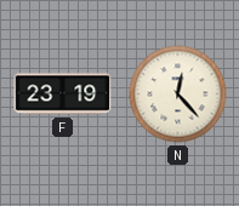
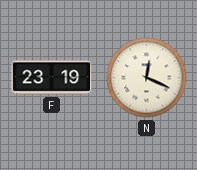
N: 12:23 -> 12:19 (147, 78)
